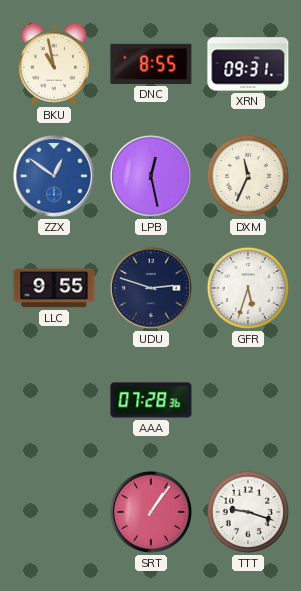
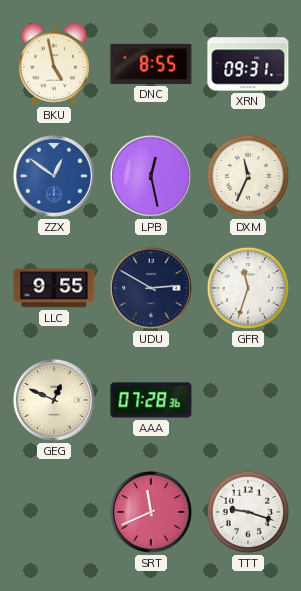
BKU: 10:58 -> 4:58 (54, 64)
UDU: 2:48 -> 2:50 (151, 288)
GFR: 5:33 -> 11:33 (248, 288)
GEG: none -> 12:49 (54, 400)
SRT: 1:06 -> 11:41 (151, 512)
